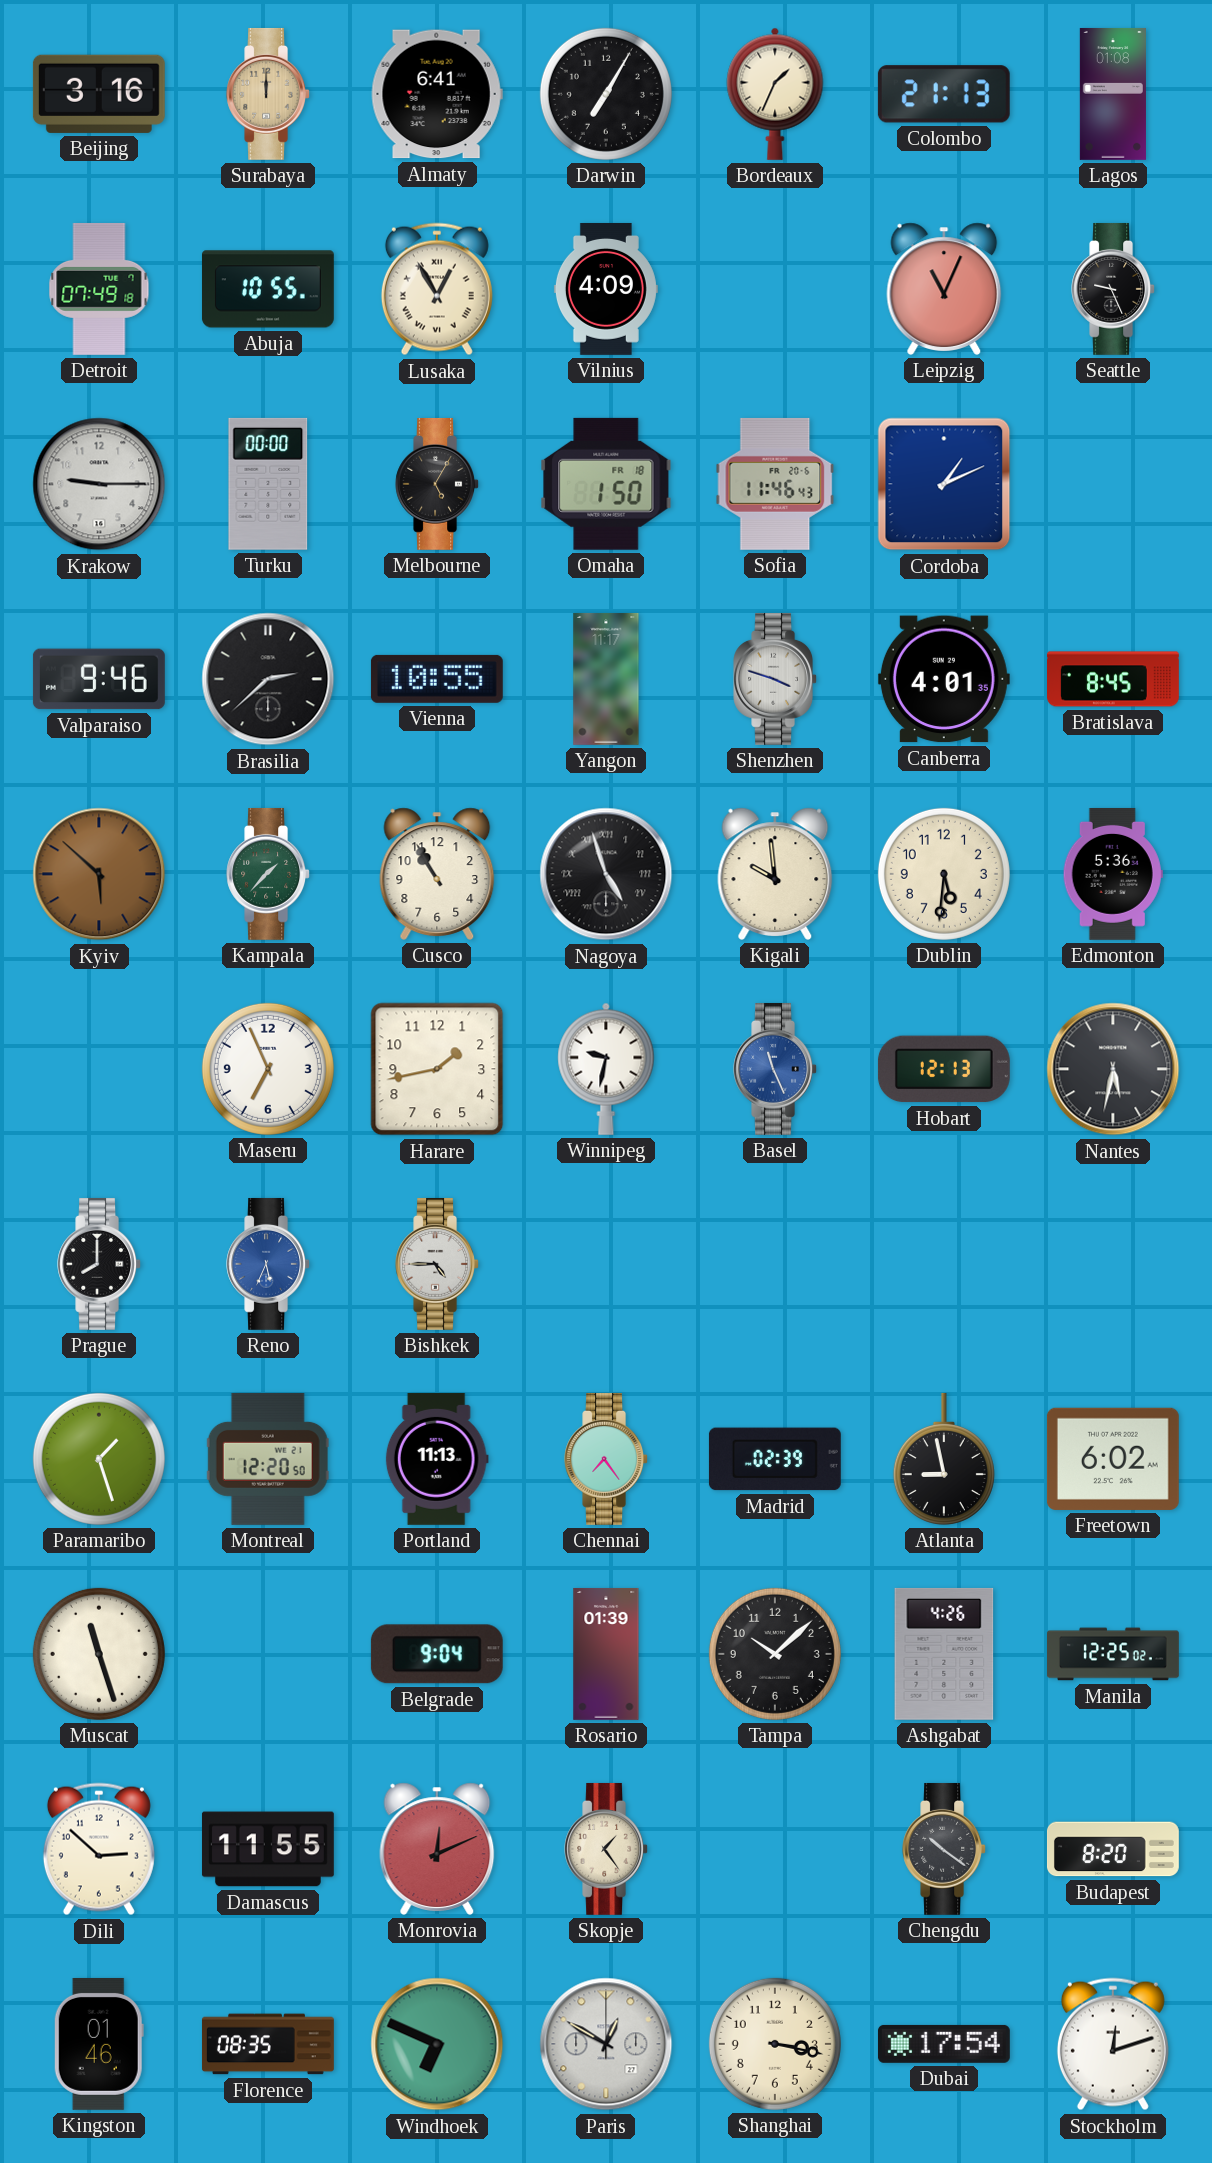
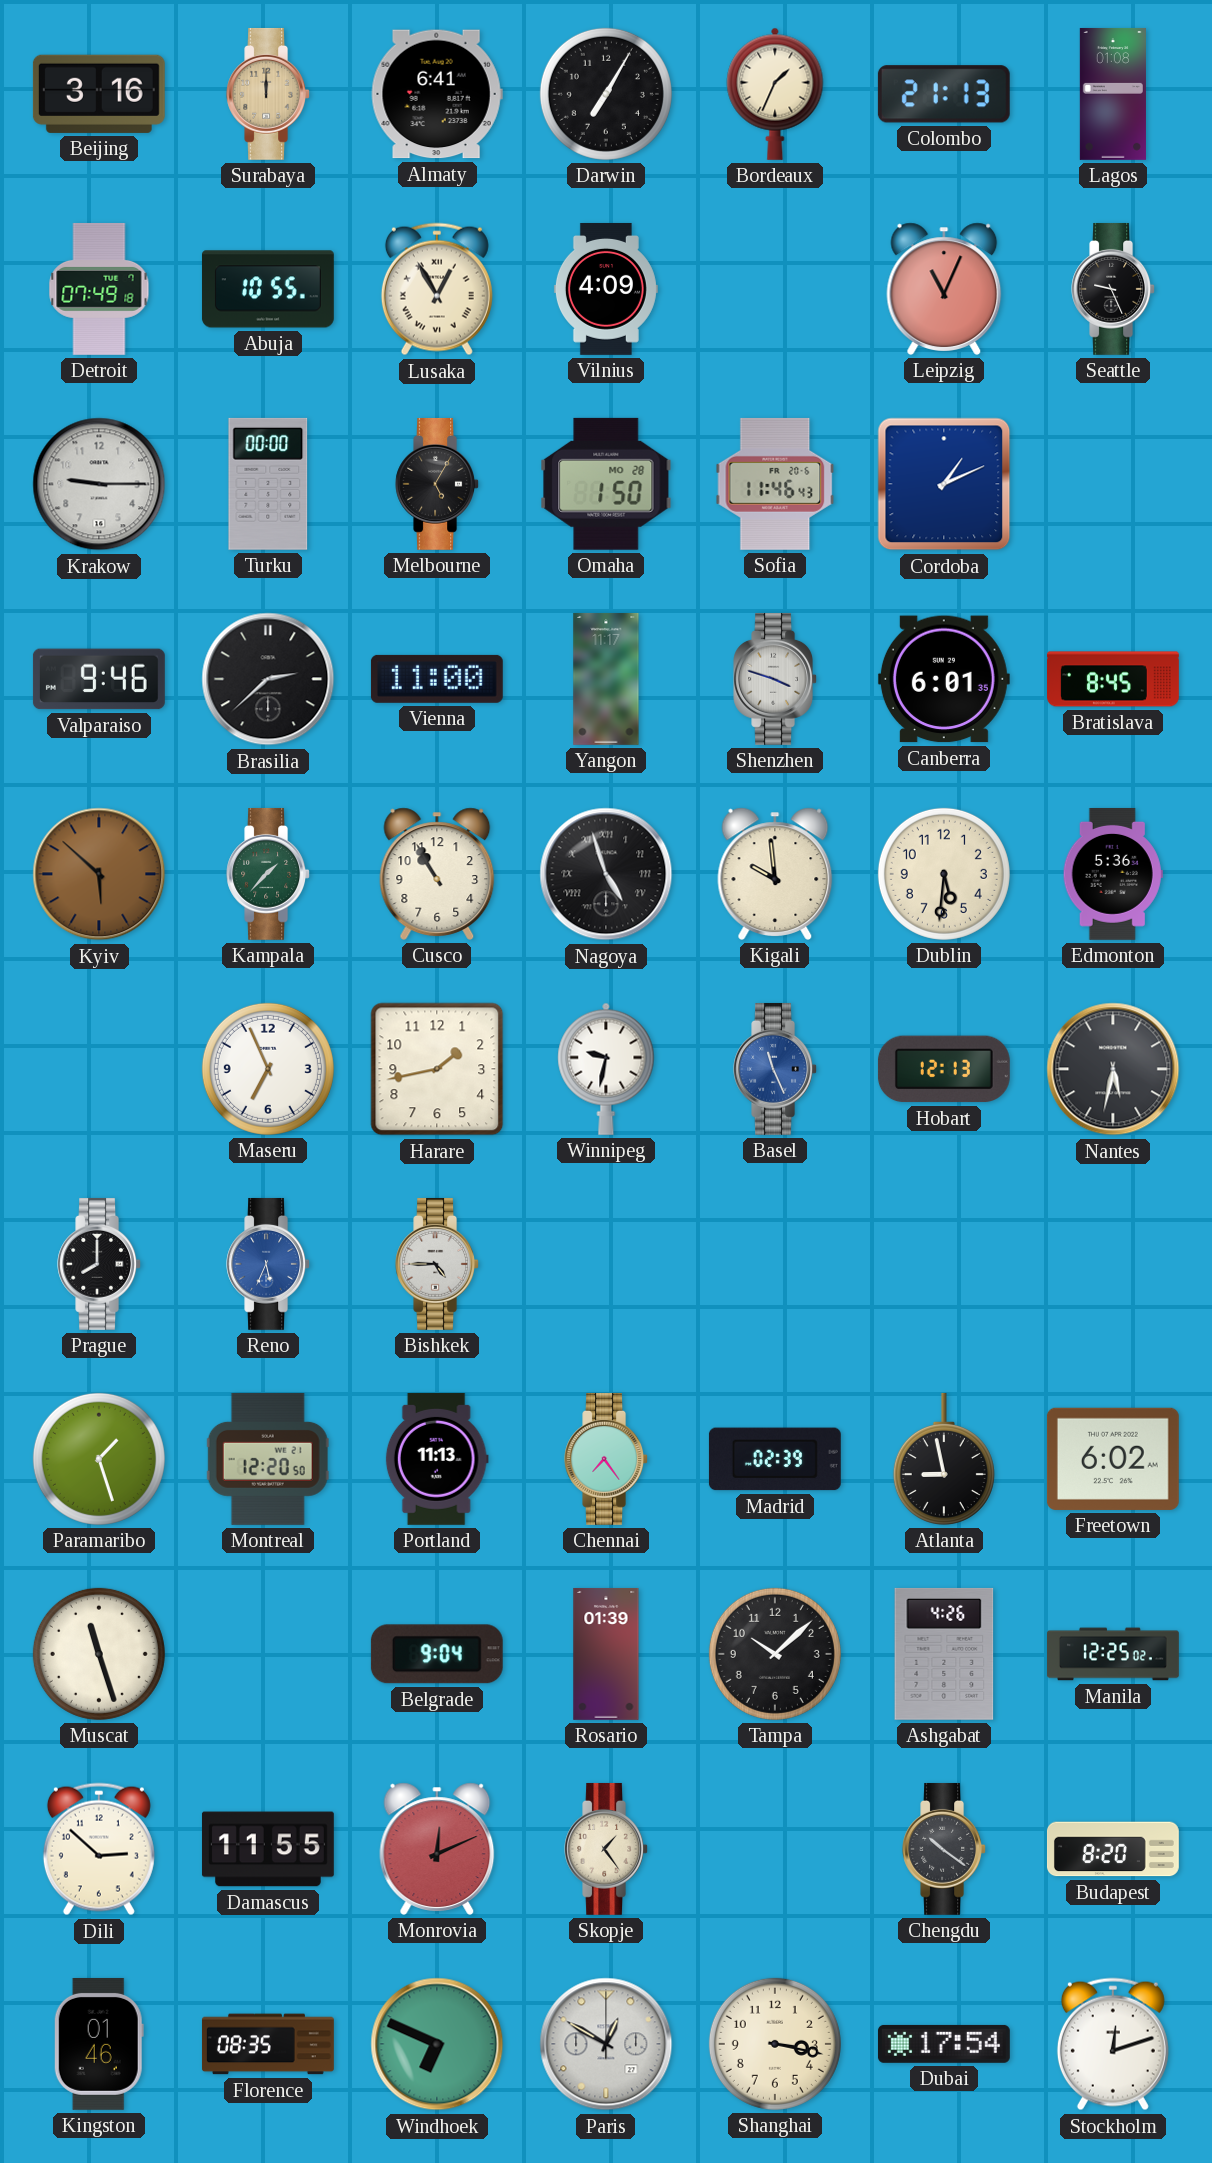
Omaha date: FR 18 -> MO 28 (606, 484)
Vienna: 10:55 -> 11:00 (437, 679)
Canberra: 4:01 -> 6:01 (944, 679)
